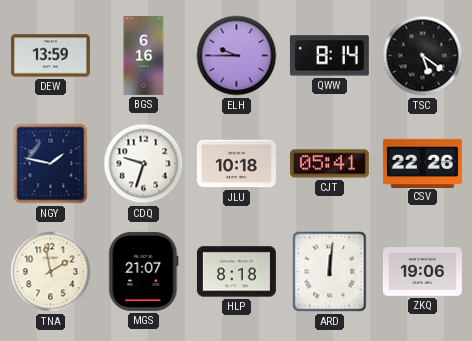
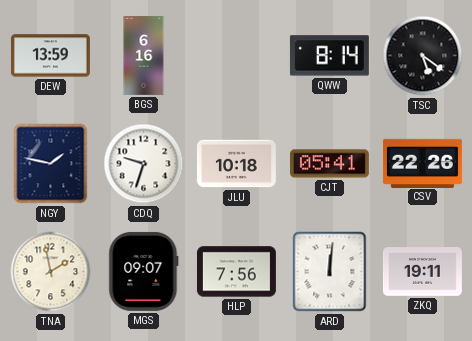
ELH: 9:45 -> none (237, 56)
MGS: 21:07 -> 09:07 (144, 271)
HLP: 8:18 -> 7:56 (236, 272)
ZKQ: 19:06 -> 19:11 (422, 272)
